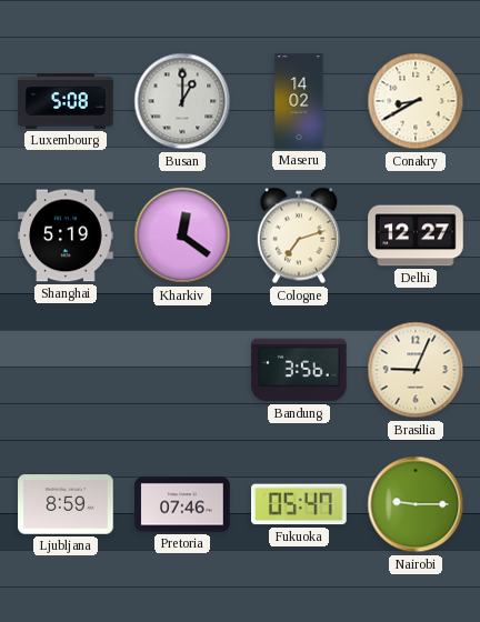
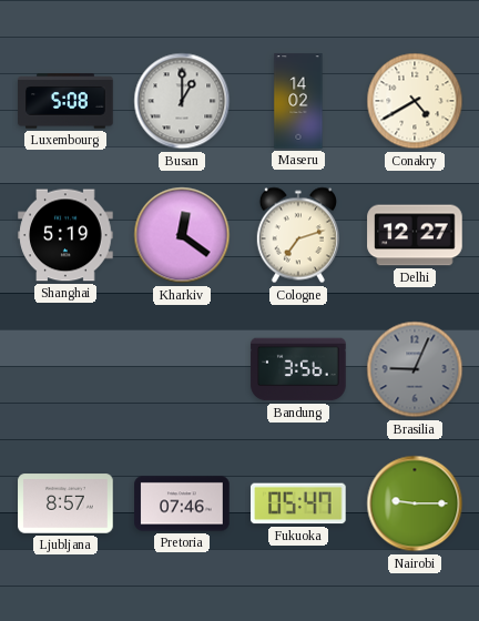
Conakry: 8:40 -> 4:40 (415, 101)
Brasilia dial: cream -> grey (415, 369)
Ljubljana: 8:59 -> 8:57 (65, 503)
